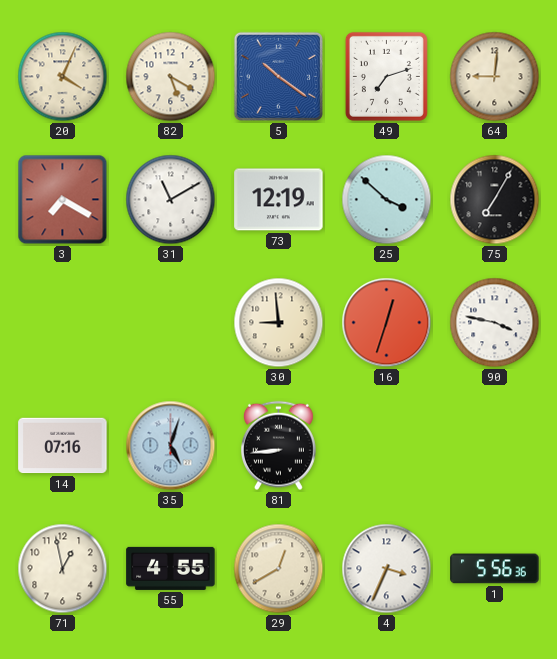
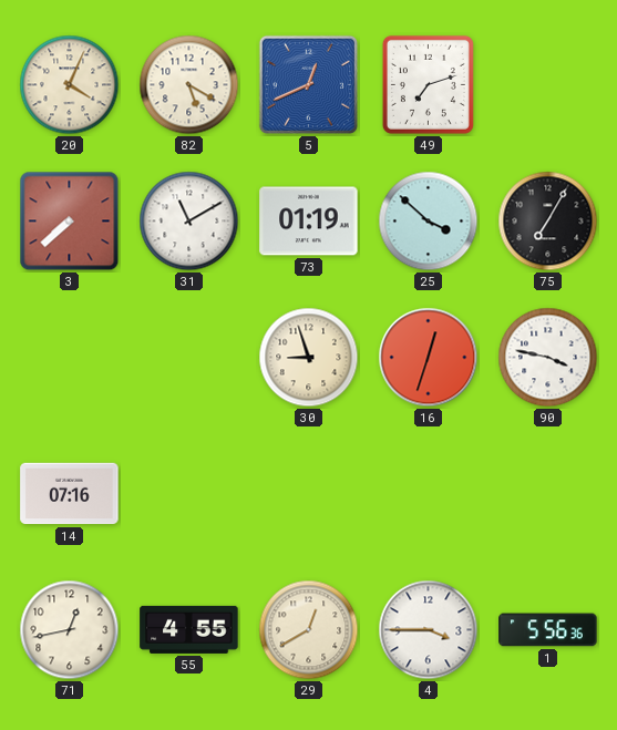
5: 10:21 -> 12:41 (308, 84)
64: 9:01 -> none (495, 77)
3: 7:20 -> 7:38 (70, 222)
73: 12:19 -> 01:19 (309, 222)
30: 8:59 -> 8:57 (309, 358)
35: 5:03 -> none (171, 446)
81: 8:44 -> none (278, 446)
71: 12:58 -> 12:43 (70, 630)
4: 3:34 -> 3:45 (429, 630)
